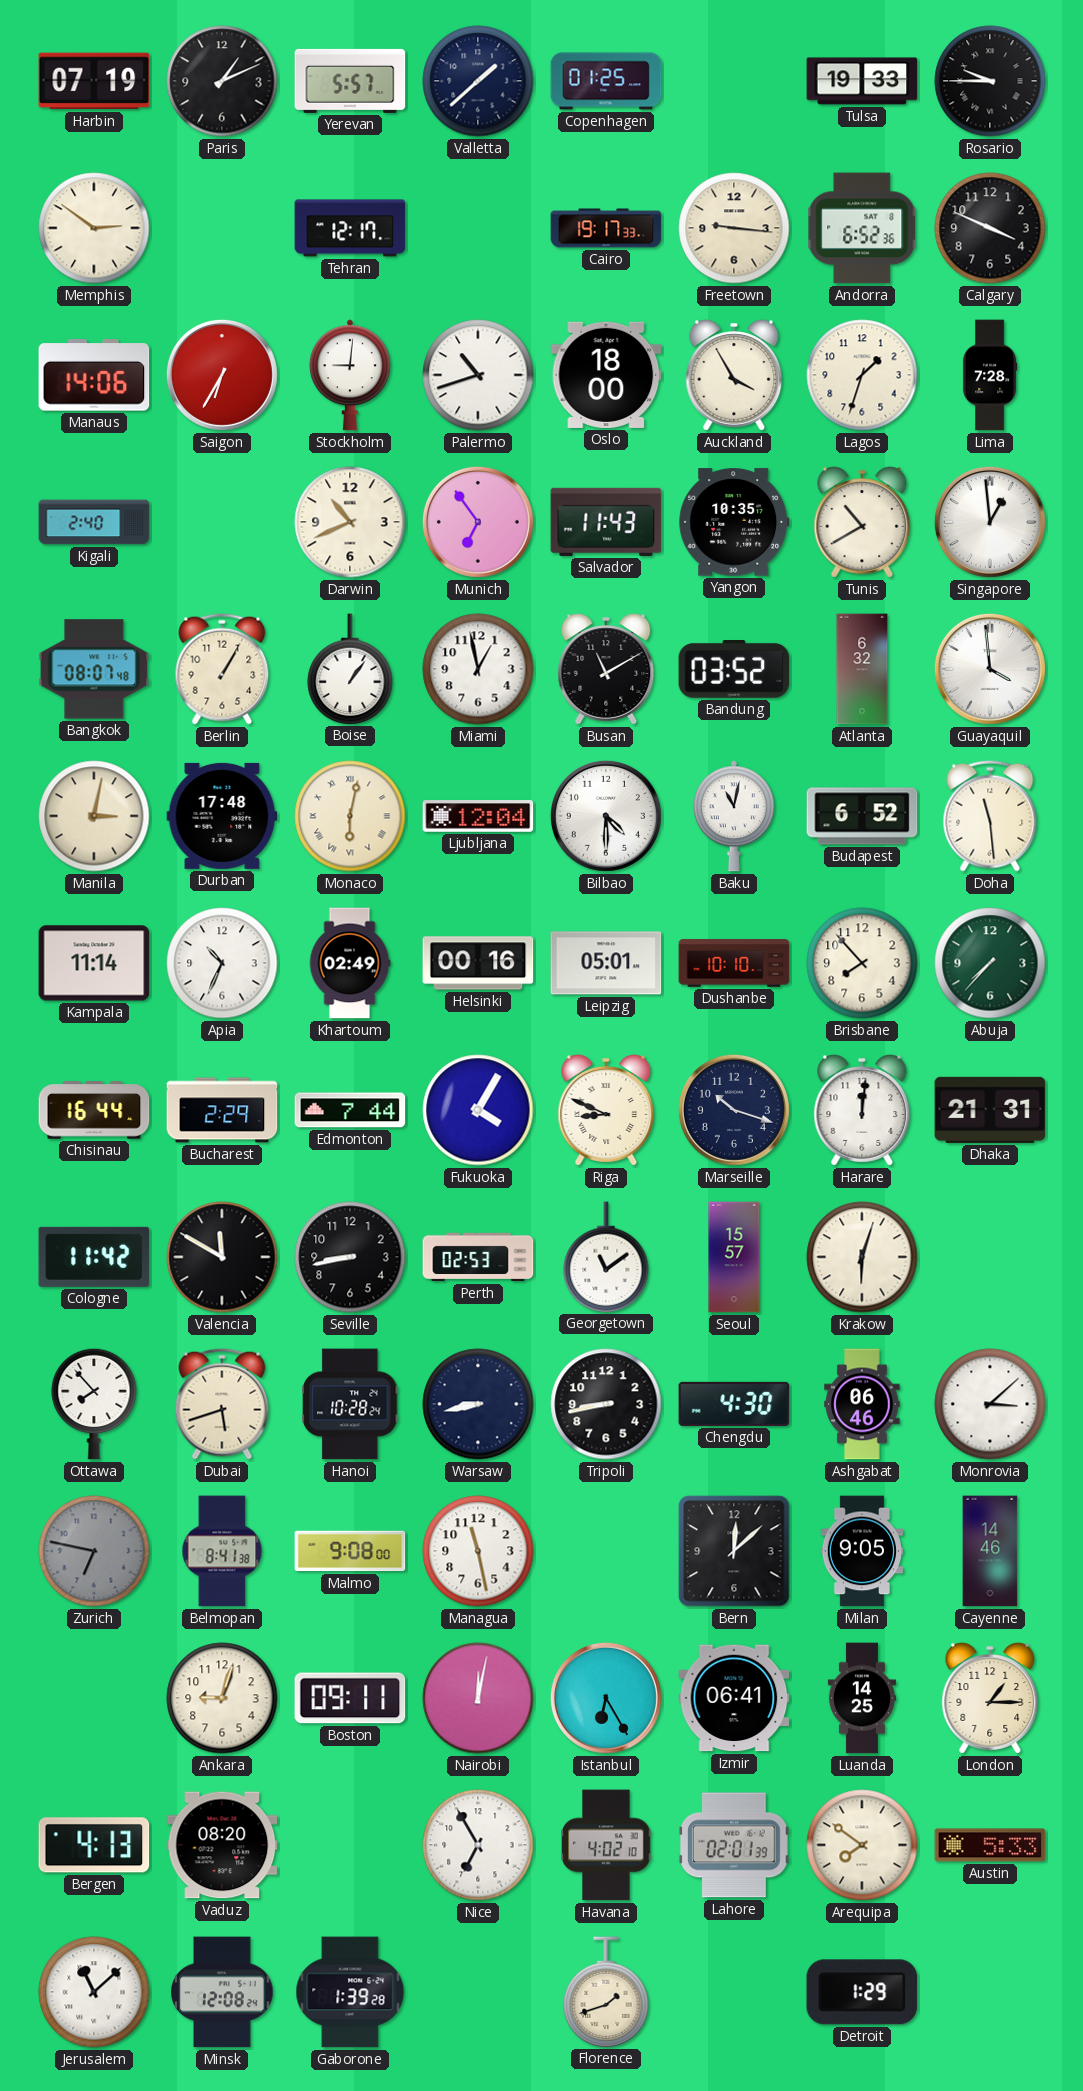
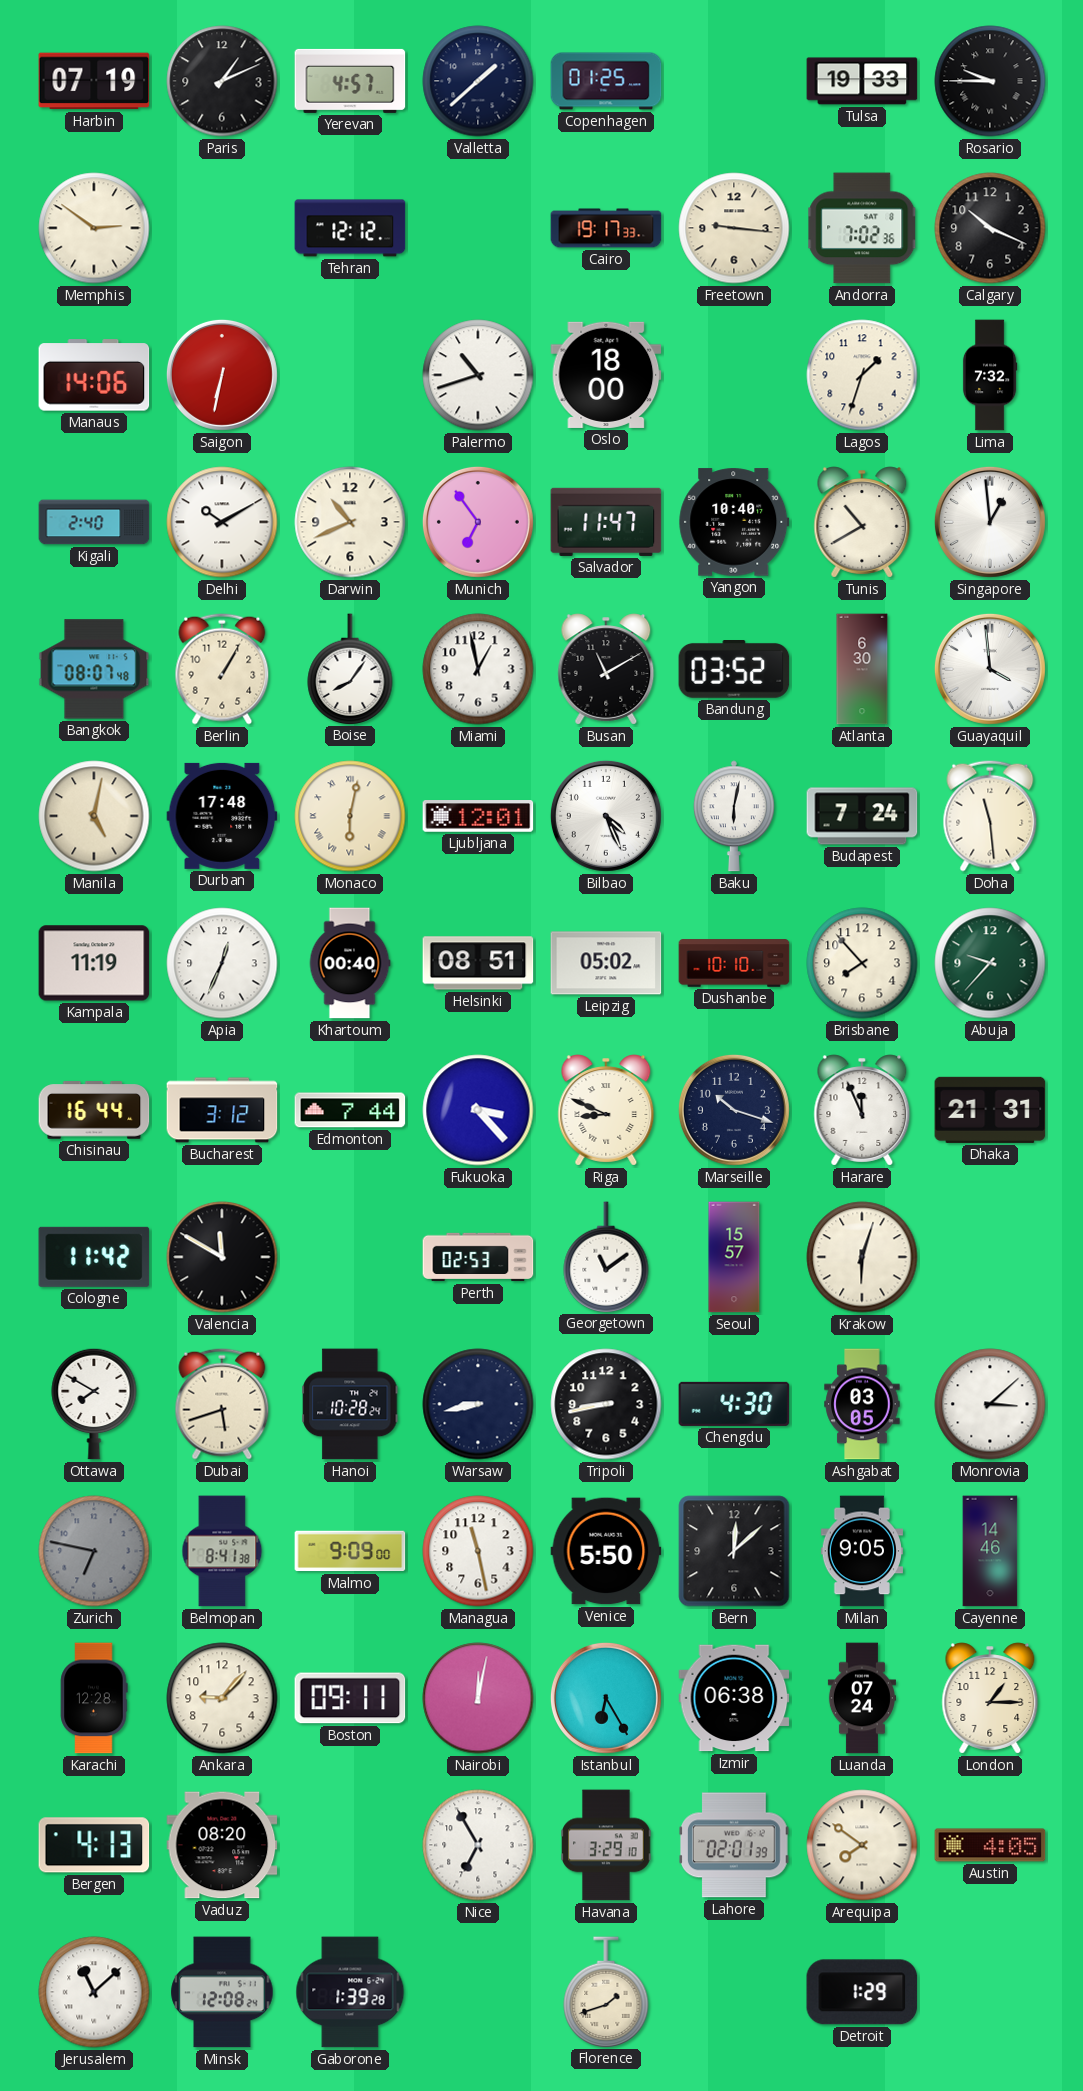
Yerevan: 5:57 -> 4:57 (350, 81)
Tehran: 12:17 -> 12:12 (350, 228)
Andorra: 6:52 -> 7:02 (862, 228)
Calgary: 3:49 -> 10:19 (990, 228)
Saigon: 6:35 -> 6:32 (222, 375)
Stockholm: 9:01 -> none (350, 375)
Auckland: 3:55 -> none (734, 375)
Lima: 7:28 -> 7:32 (990, 375)
Delhi: none -> 10:10 (222, 522)
Salvador: 11:43 -> 11:47 (606, 522)
Yangon: 10:35 -> 10:40 (734, 522)
Boise: 1:06 -> 8:06 (350, 669)
Atlanta: 6:32 -> 6:30 (862, 669)
Manila: 3:02 -> 5:02 (94, 816)
Ljubljana: 12:04 -> 12:01 (478, 817)
Bilbao: 4:30 -> 4:26 (606, 816)
Baku: 11:02 -> 6:02 (734, 816)
Budapest: 6:52 -> 7:24 (862, 816)
Kampala: 11:14 -> 11:19 (94, 963)
Apia: 10:34 -> 12:34 (222, 963)
Khartoum: 02:49 -> 00:40 (350, 963)
Helsinki: 00:16 -> 08:51 (478, 963)
Leipzig: 05:01 -> 05:02 (606, 963)
Abuja: 7:37 -> 9:37 (990, 963)
Bucharest: 2:29 -> 3:12 (222, 1110)
Fukuoka: 4:05 -> 3:23 (478, 1110)
Harare: 12:01 -> 11:56 (862, 1110)
Seville: 8:43 -> none (350, 1257)
Ottawa: 7:53 -> 7:50 (94, 1404)
Ashgabat: 06:46 -> 03:05 (862, 1404)
Malmo: 9:08 -> 9:09 (350, 1551)
Venice: none -> 5:50 (606, 1551)
Karachi: none -> 12:28 (94, 1698)
Ankara: 9:03 -> 9:07 (222, 1698)
Izmir: 06:41 -> 06:38 (734, 1698)
Luanda: 14:25 -> 07:24 (862, 1698)
Havana: 4:02 -> 3:29 (606, 1845)
Austin: 5:33 -> 4:05 (990, 1845)
